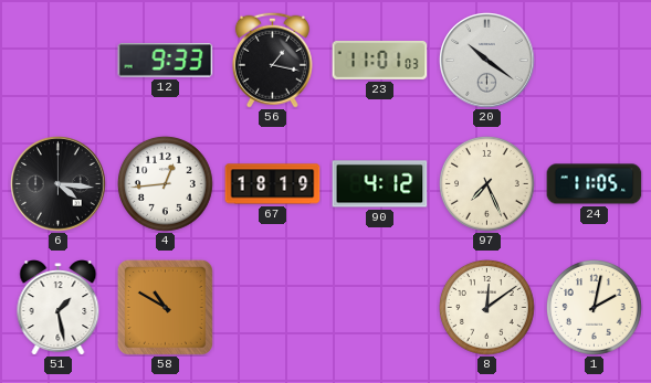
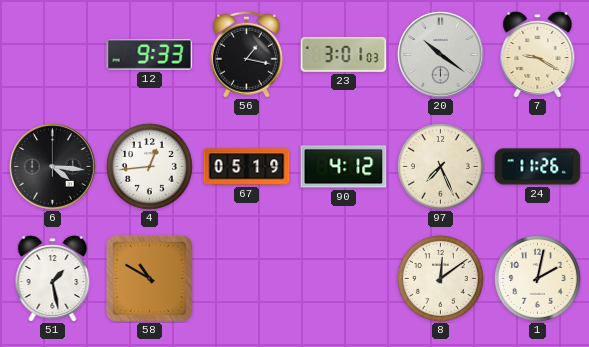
23: 11:01 -> 3:01 (344, 54)
7: none -> 9:20 (538, 55)
67: 18:19 -> 05:19 (247, 167)
24: 11:05 -> 11:26 (538, 167)
